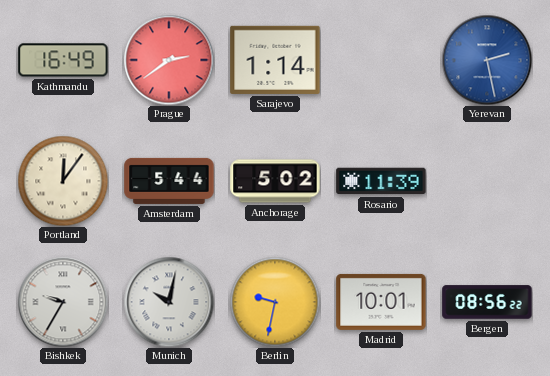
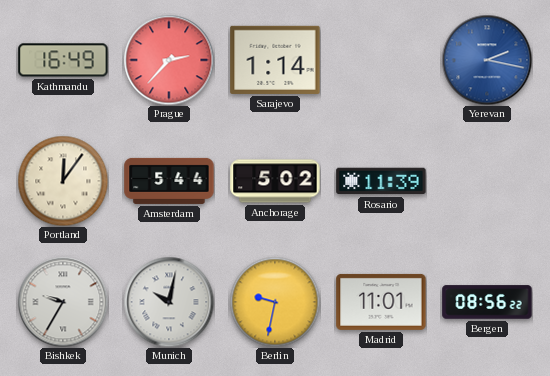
Prague: 2:39 -> 2:37 (169, 60)
Yerevan: 2:28 -> 2:17 (487, 60)
Madrid: 10:01 -> 11:01 (381, 302)
